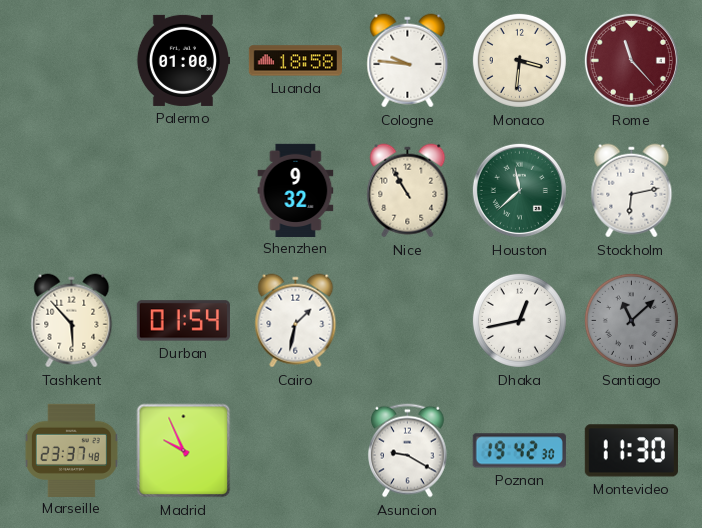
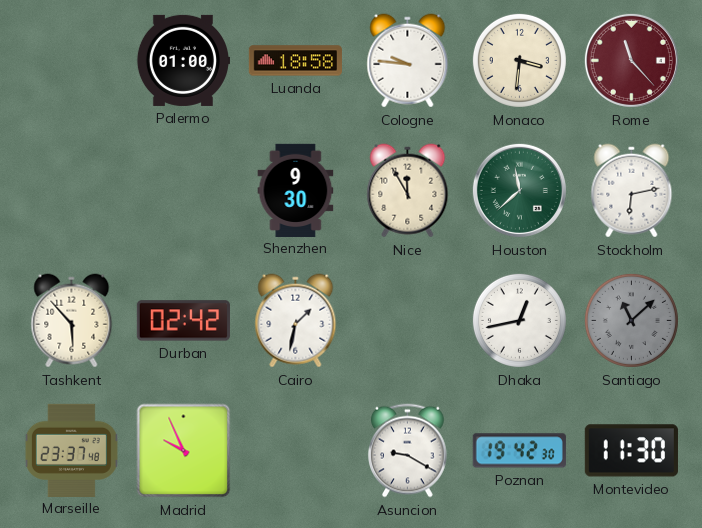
Shenzhen: 9:32 -> 9:30 (296, 190)
Nice: 10:55 -> 11:55 (408, 191)
Durban: 01:54 -> 02:42 (183, 321)
